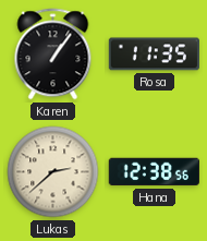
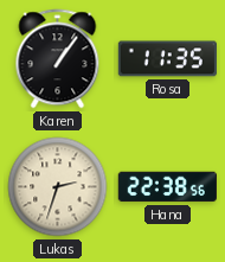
Lukas: 2:38 -> 2:33 (58, 187)
Hana: 12:38 -> 22:38 (167, 187)
